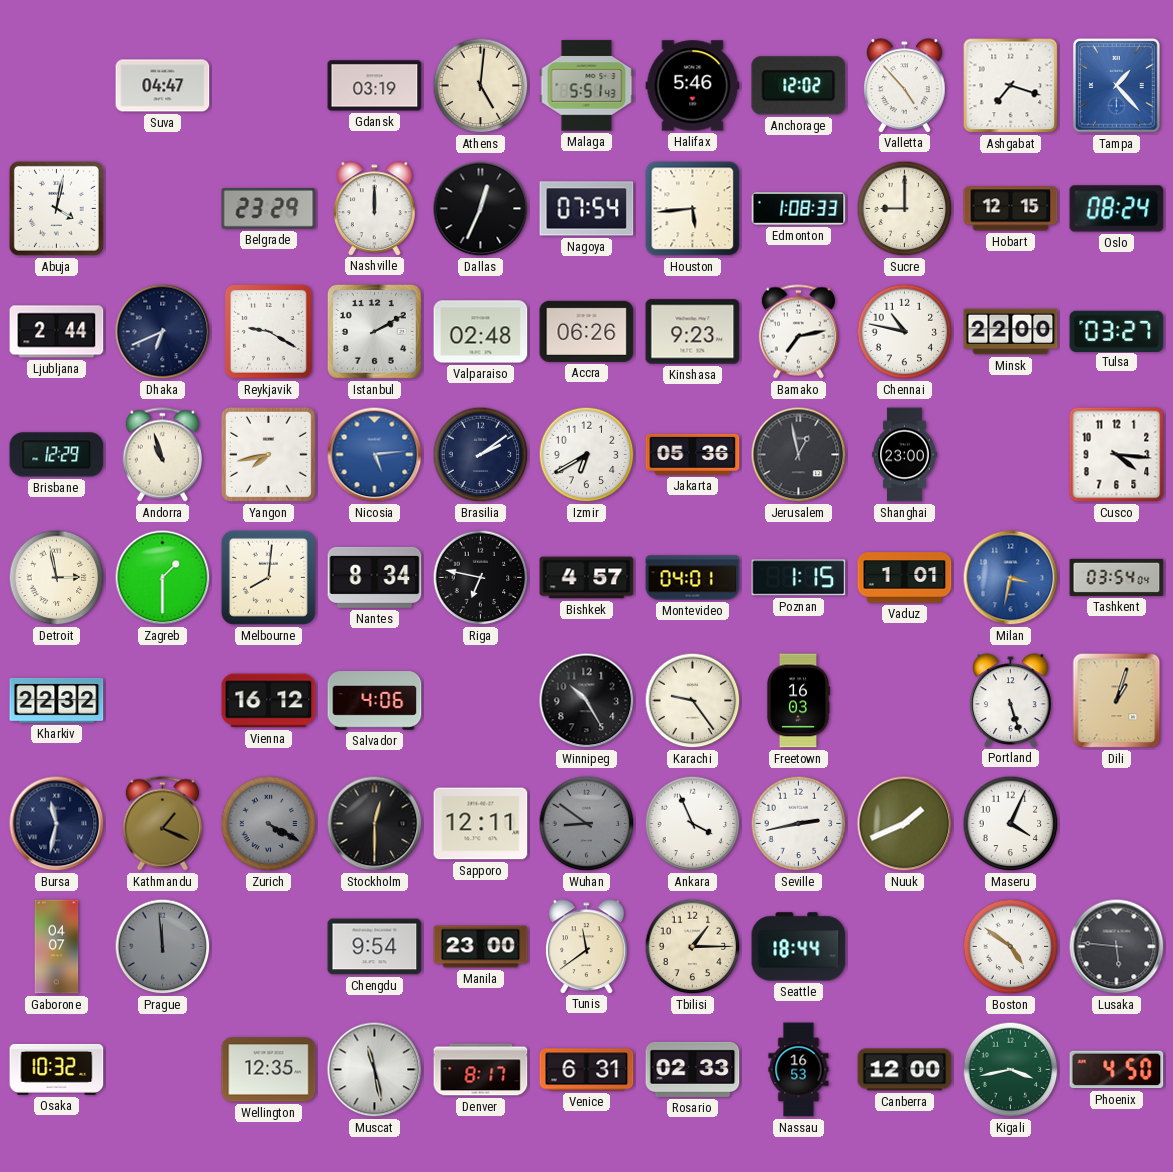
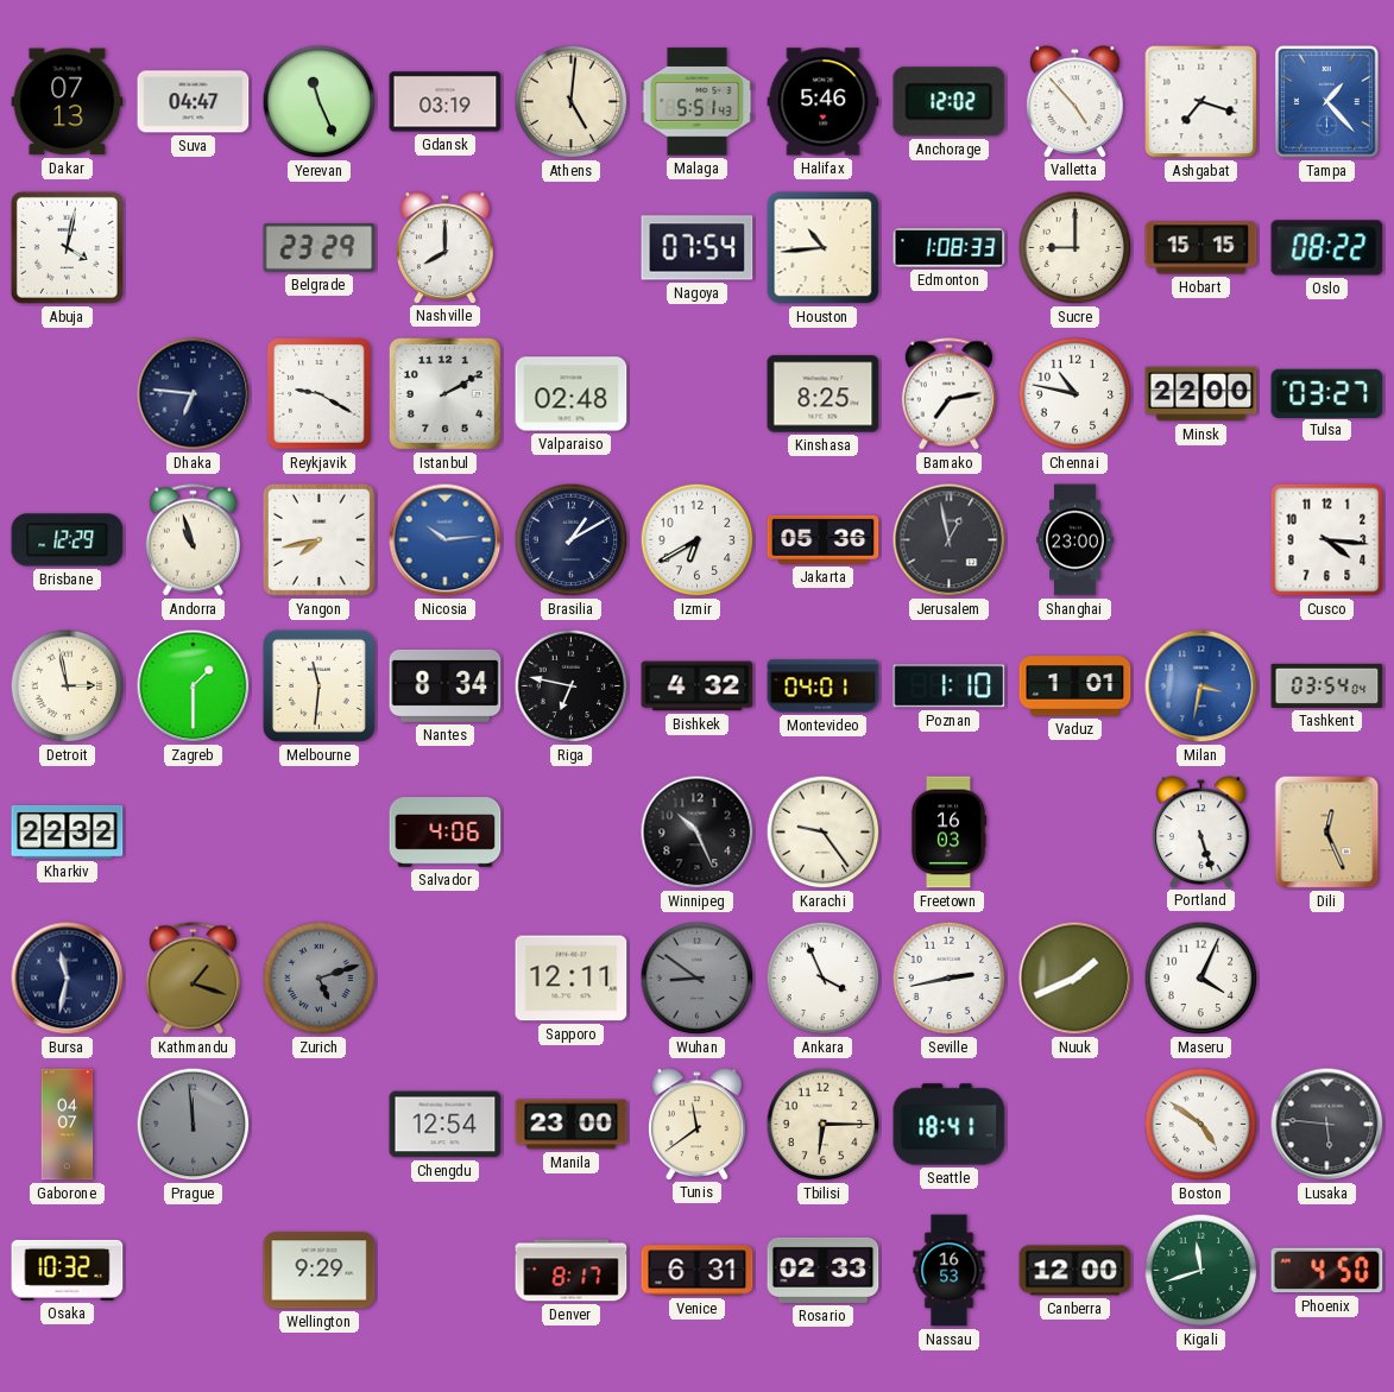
Dakar: none -> 07:13 (68, 102)
Yerevan: none -> 11:26 (320, 102)
Nashville: 12:00 -> 8:00 (446, 247)
Dallas: 12:34 -> none (481, 209)
Houston: 5:44 -> 10:44 (824, 248)
Hobart: 12:15 -> 15:15 (1201, 248)
Oslo: 08:24 -> 08:22 (1327, 248)
Ljubljana: 2:44 -> none (57, 332)
Dhaka: 6:41 -> 6:46 (194, 394)
Accra: 06:26 -> none (587, 331)
Kinshasa: 9:23 -> 8:25 (824, 394)
Nicosia: 5:14 -> 10:14 (446, 540)
Brasilia: 2:09 -> 1:10 (572, 540)
Melbourne: 8:01 -> 11:31 (318, 685)
Bishkek: 4:57 -> 4:32 (698, 686)
Poznan: 1:15 -> 1:10 (950, 686)
Vienna: 16:12 -> none (269, 701)
Winnipeg: 10:25 -> 10:26 (698, 833)
Dili: 1:03 -> 12:26 (1327, 833)
Kathmandu: 1:19 -> 1:18 (193, 979)
Zurich: 4:20 -> 5:12 (320, 979)
Stockholm: 12:30 -> none (375, 824)
Chengdu: 9:54 -> 12:54 (446, 1125)
Tbilisi: 1:15 -> 6:15 (824, 1125)
Seattle: 18:44 -> 18:41 (950, 1125)
Wellington: 12:35 -> 9:29 (320, 1271)
Muscat: 11:28 -> none (375, 1070)
Kigali: 3:43 -> 11:42 (1201, 1271)
